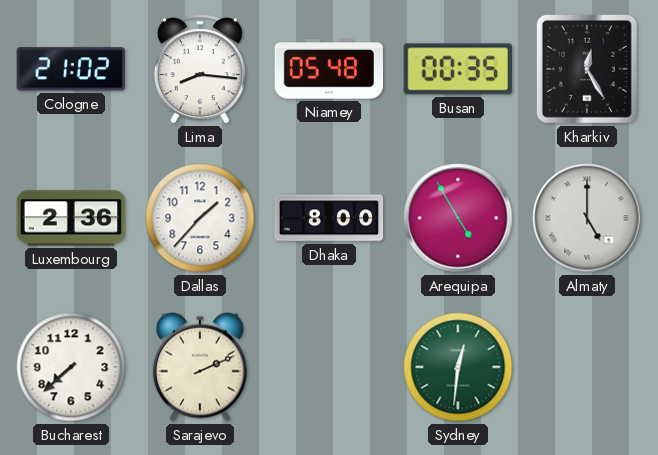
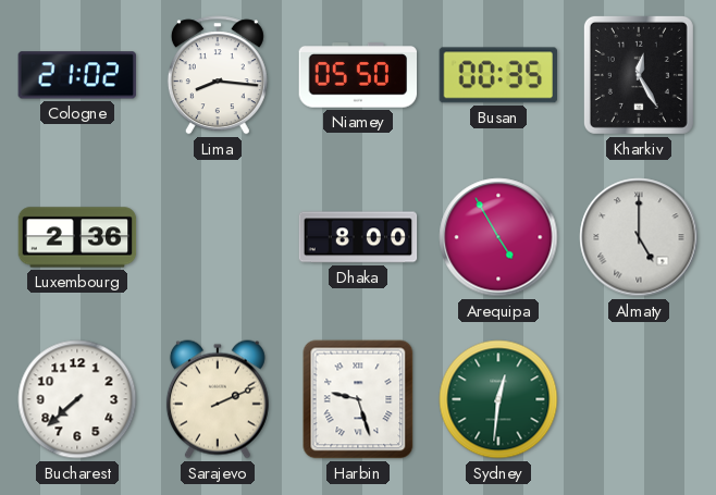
Niamey: 05:48 -> 05:50 (358, 75)
Dallas: 1:37 -> none (200, 218)
Harbin: none -> 9:27 (358, 399)
